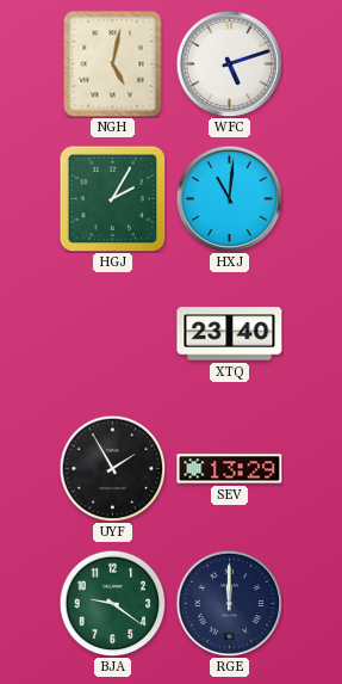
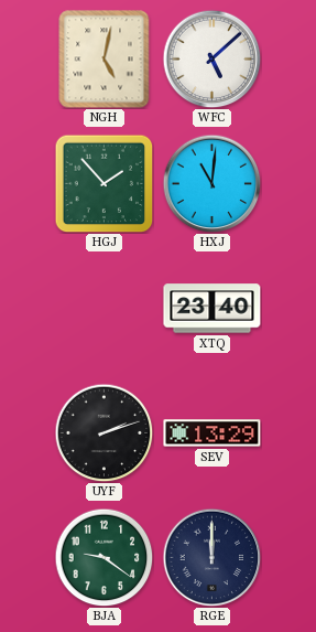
WFC: 5:12 -> 5:08 (211, 58)
HGJ: 2:05 -> 1:53 (103, 183)
UYF: 1:55 -> 2:12 (103, 432)
